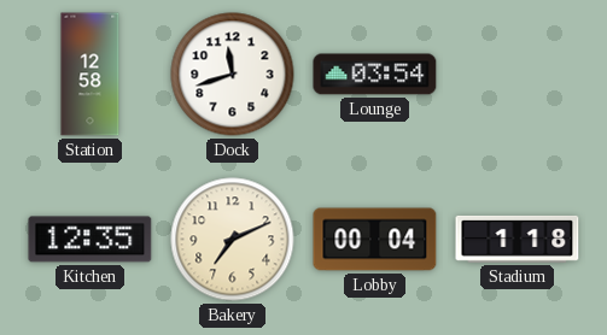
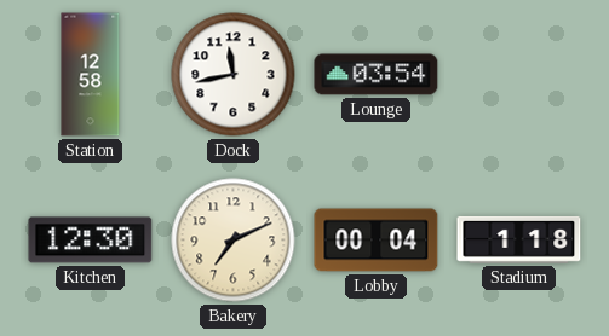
Dock: 11:42 -> 11:43 (234, 75)
Kitchen: 12:35 -> 12:30 (91, 241)
